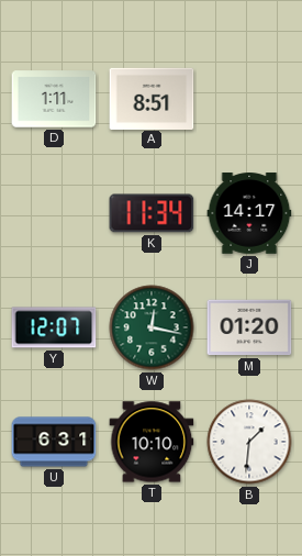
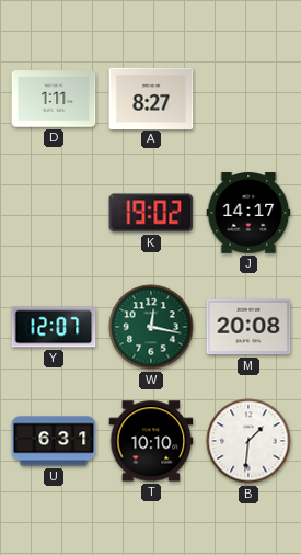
A: 8:51 -> 8:27 (151, 98)
K: 11:34 -> 19:02 (151, 213)
M: 01:20 -> 20:08 (248, 327)
